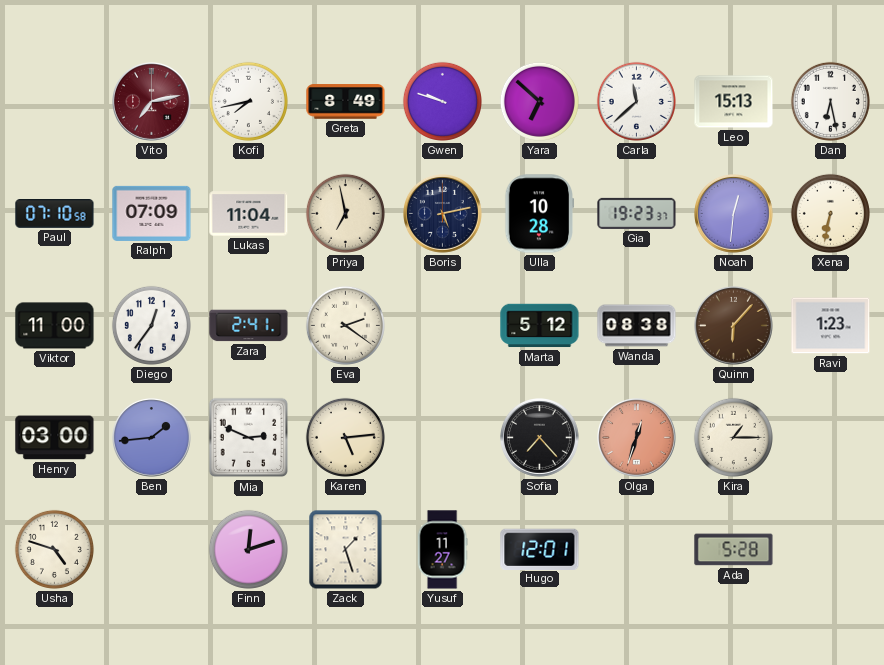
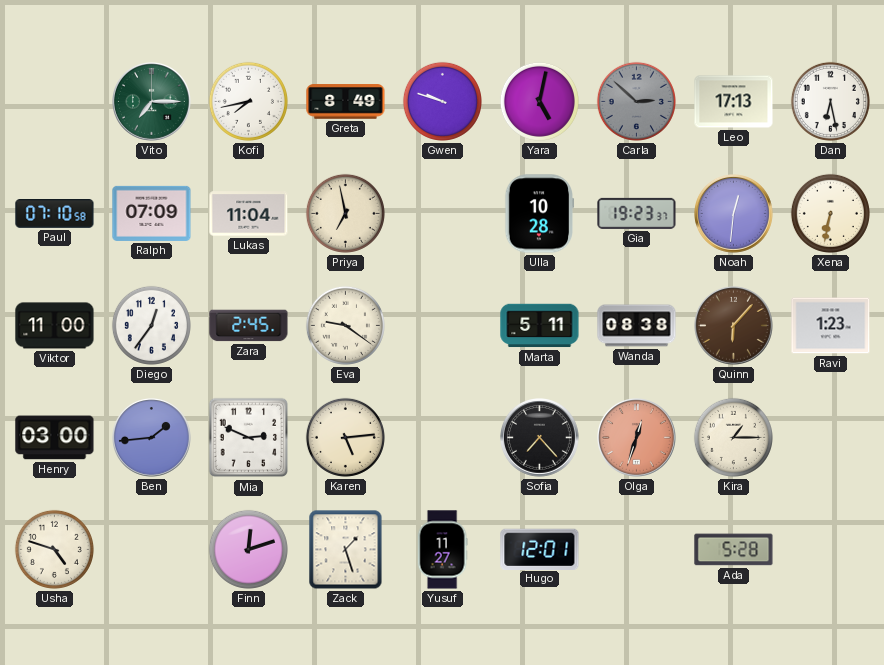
Vito: 7:13 -> 7:15 (152, 102)
Vito dial: burgundy -> green (152, 102)
Yara: 6:52 -> 5:02 (539, 101)
Carla: 11:38 -> 2:52 (636, 101)
Carla dial: white -> grey (636, 101)
Leo: 15:13 -> 17:13 (734, 102)
Boris: 5:13 -> none (443, 214)
Zara: 2:41 -> 2:45 (249, 326)
Eva: 2:21 -> 9:21 (345, 325)
Marta: 5:12 -> 5:11 (540, 326)
